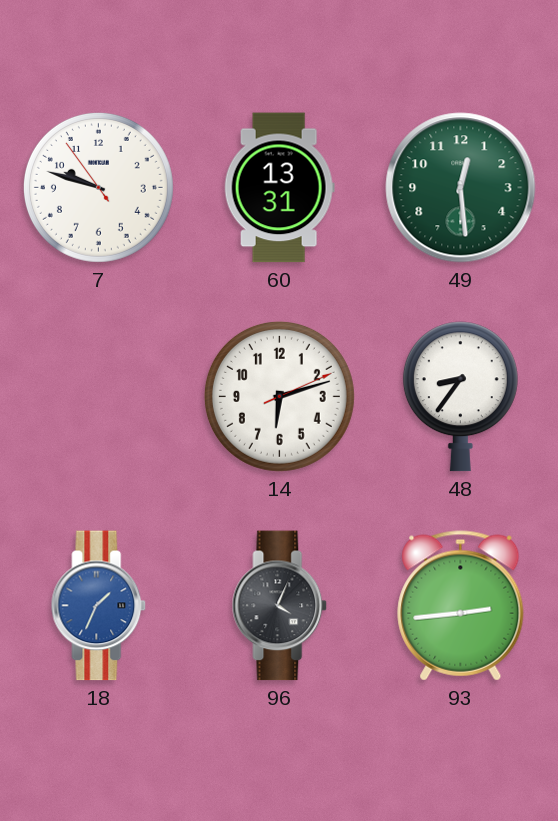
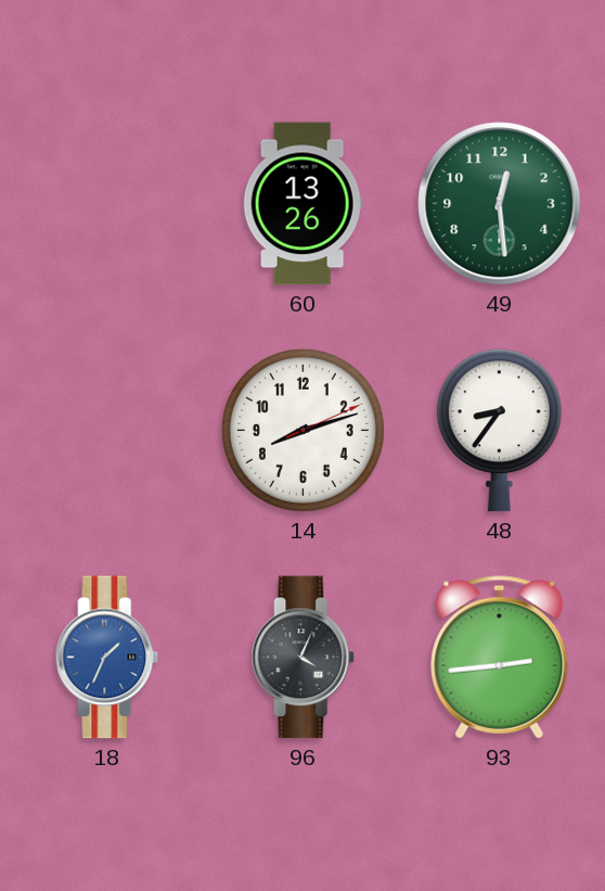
7: 9:47 -> none (98, 187)
60: 13:31 -> 13:26 (302, 204)
14: 6:12 -> 8:12 (302, 430)
